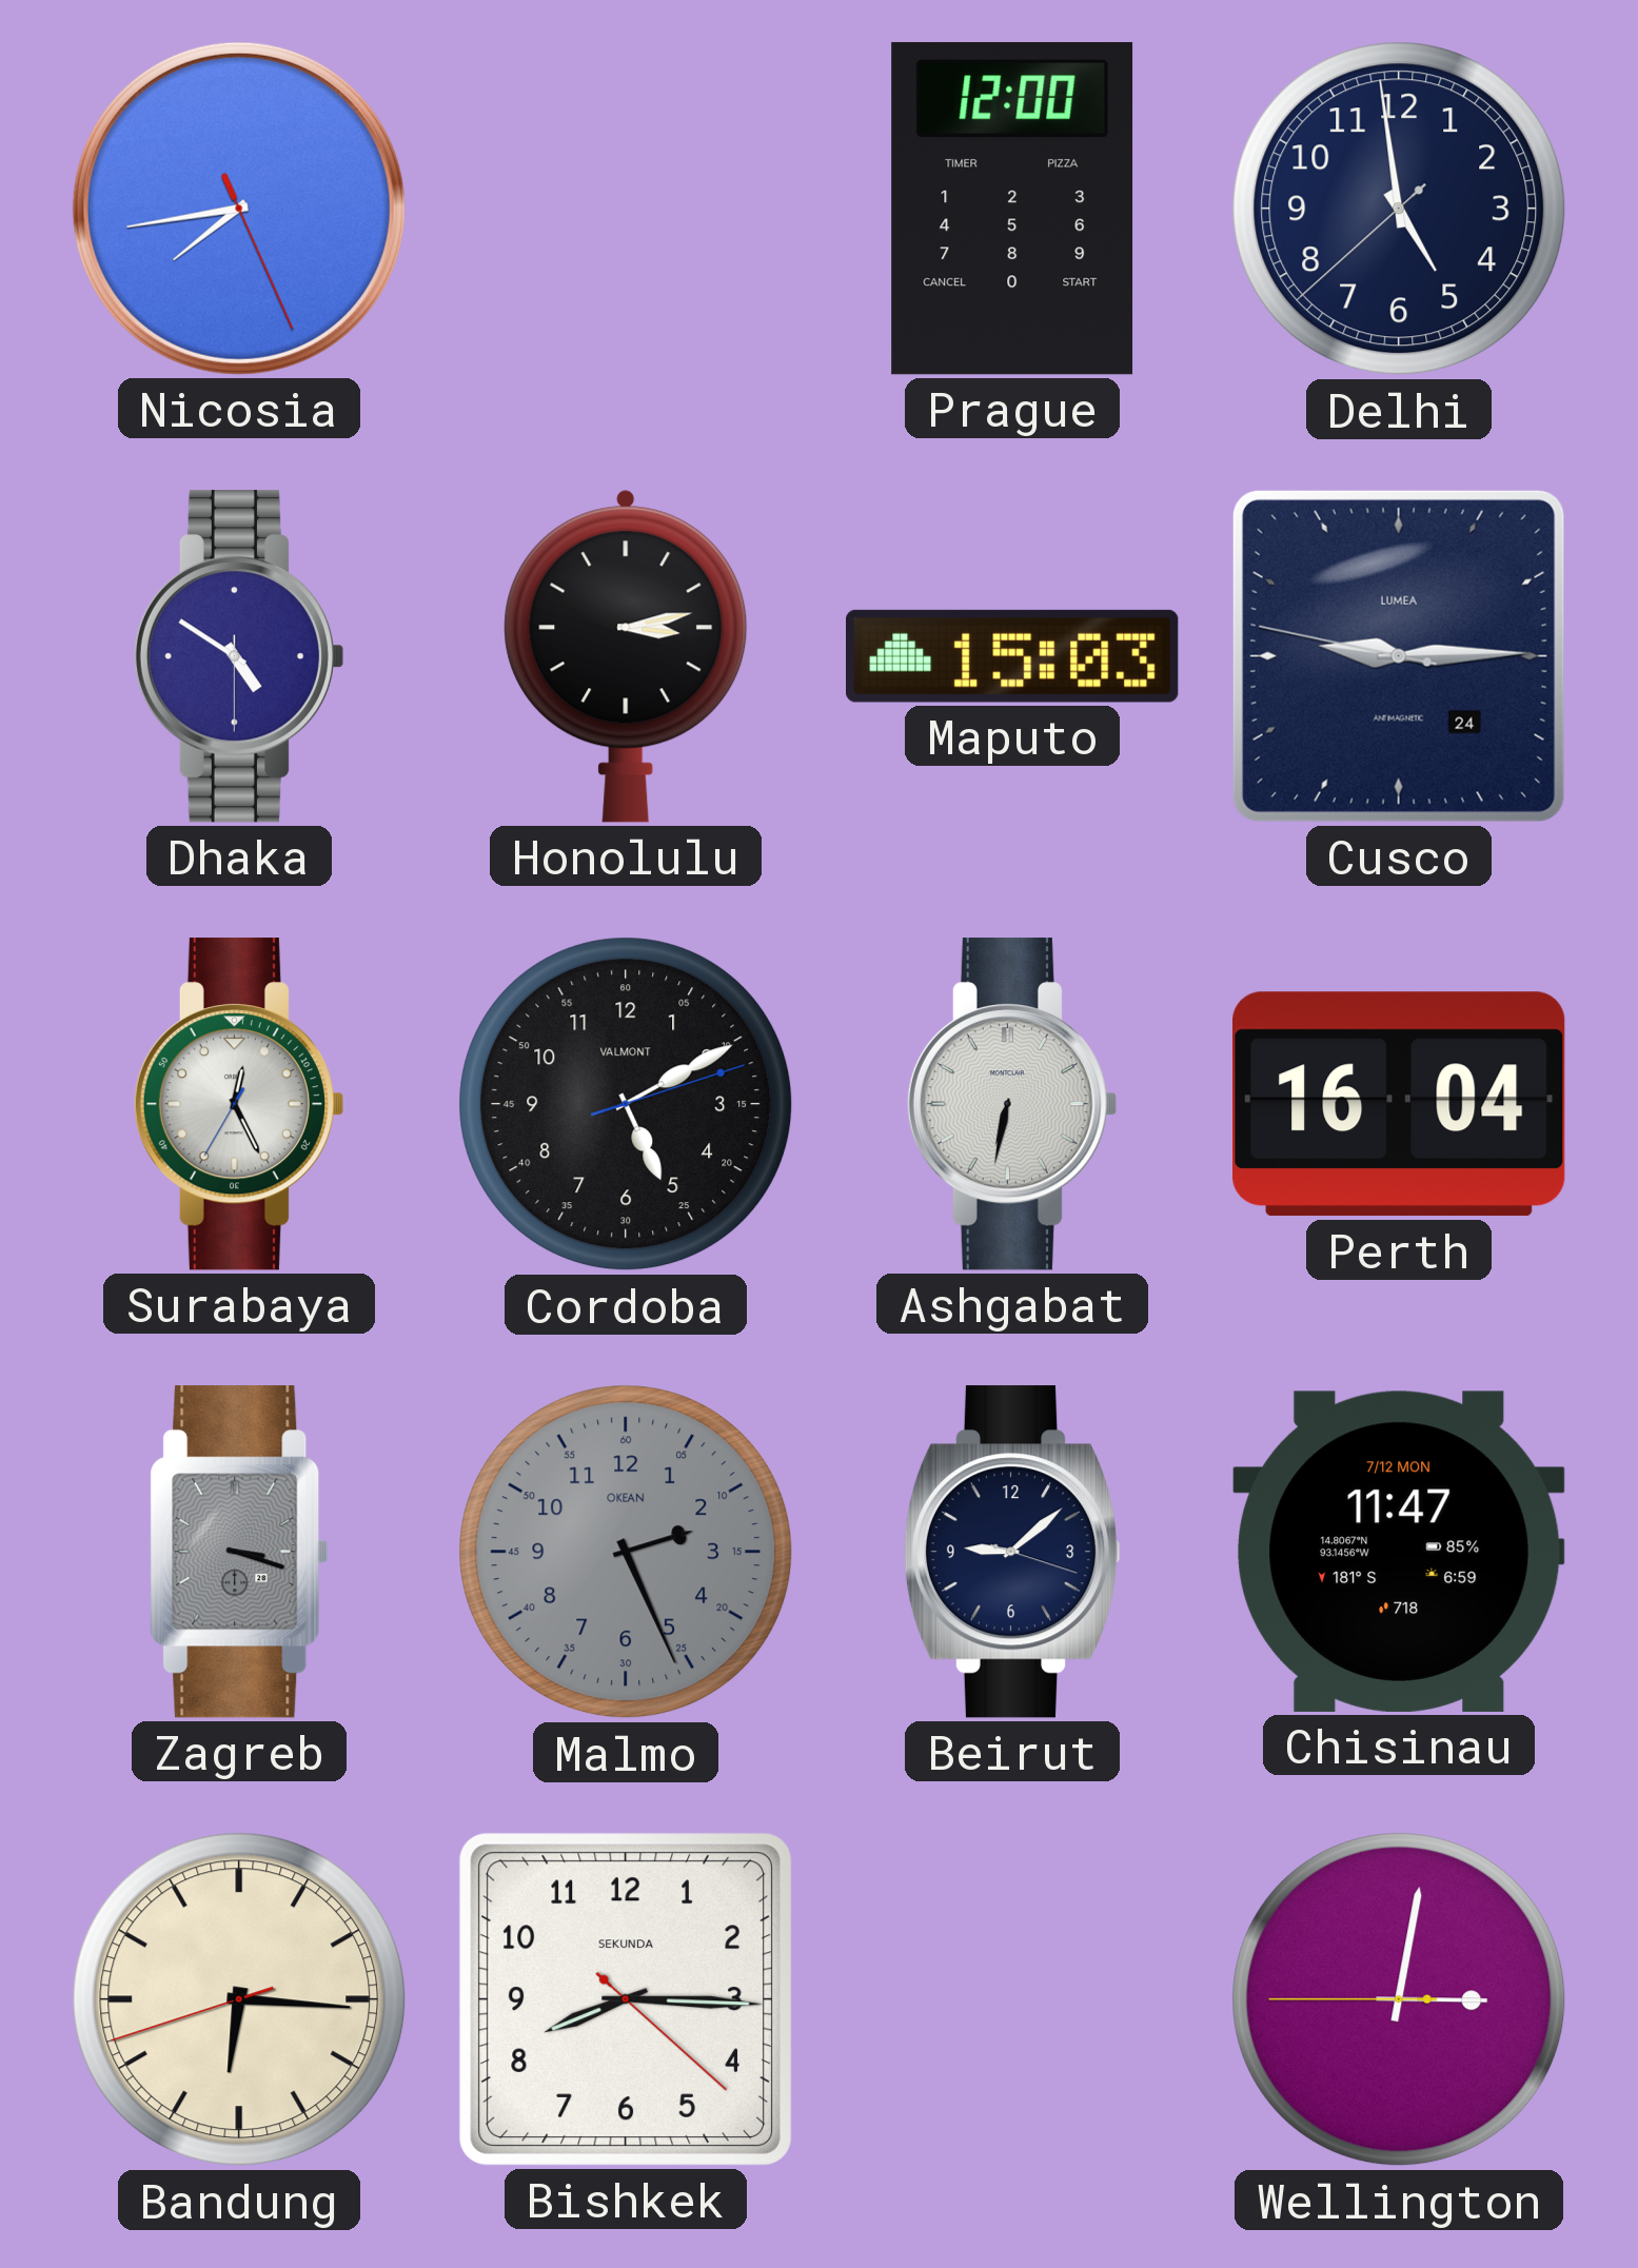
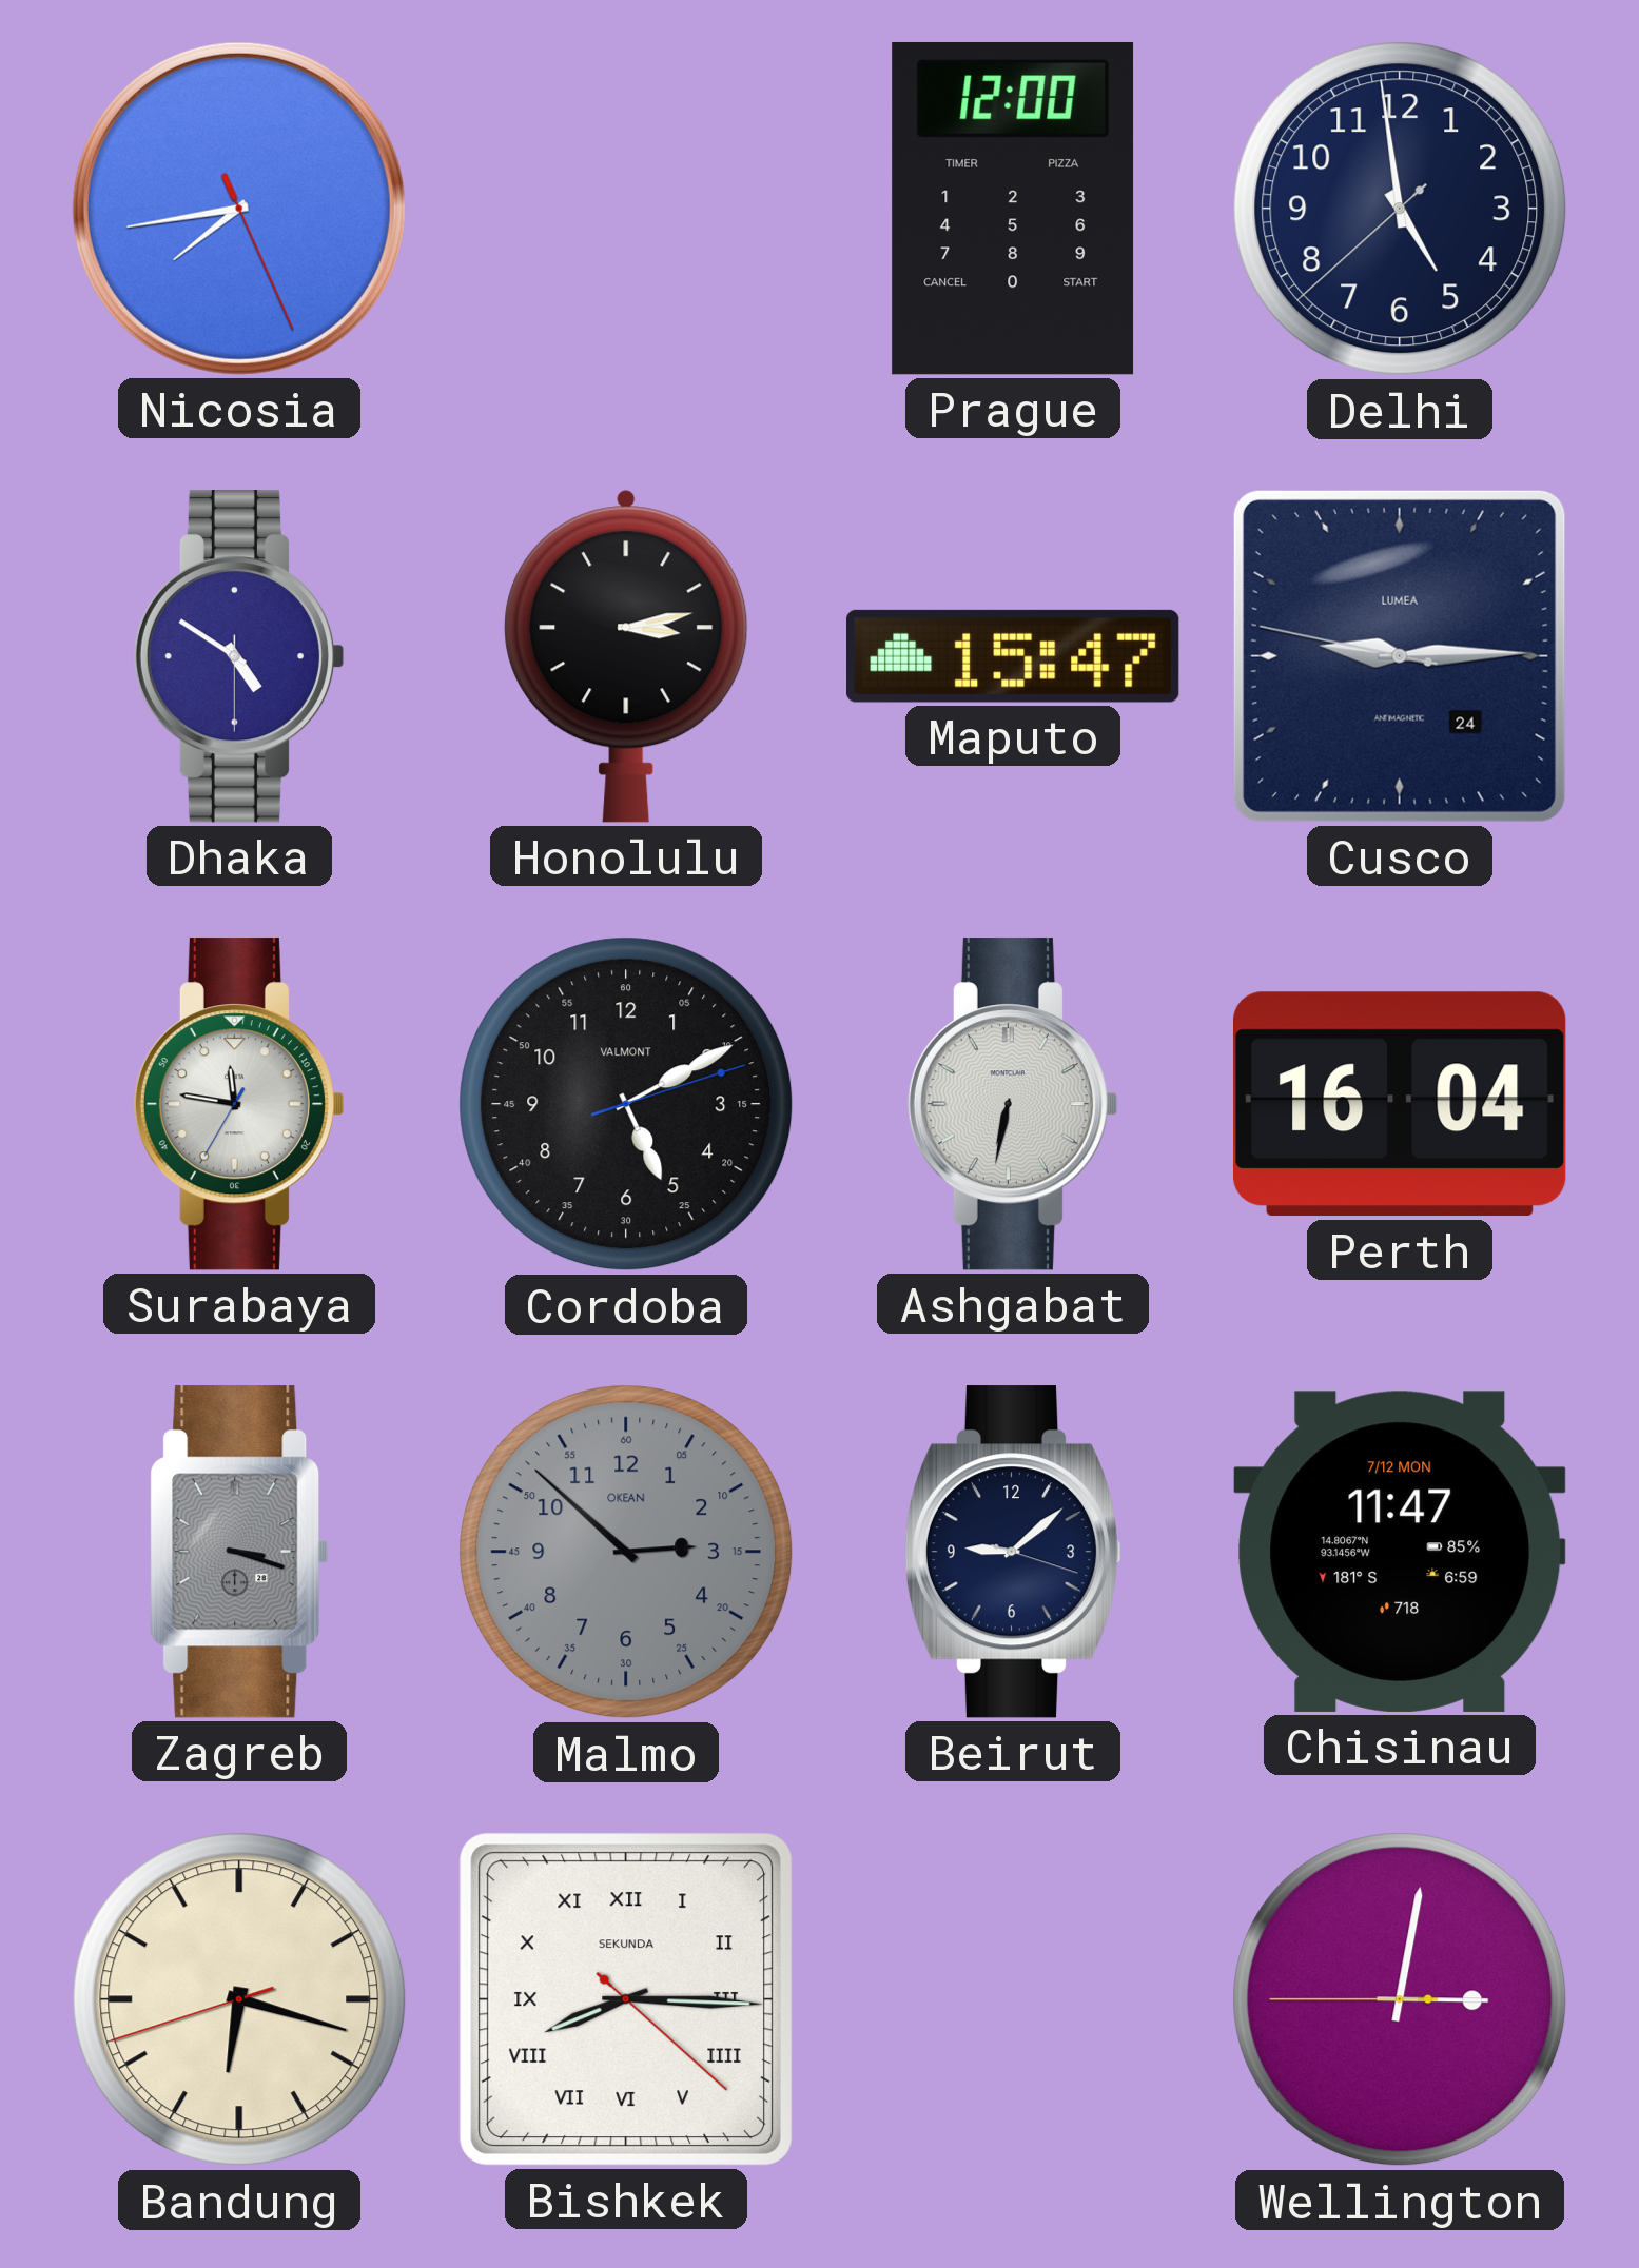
Maputo: 15:03 -> 15:47 (1014, 656)
Surabaya: 12:25 -> 11:46 (238, 1104)
Malmo: 2:26 -> 2:52 (626, 1552)
Bandung: 6:15 -> 6:17 (239, 1999)
Bishkek numerals: Arabic -> Roman (626, 1999)
